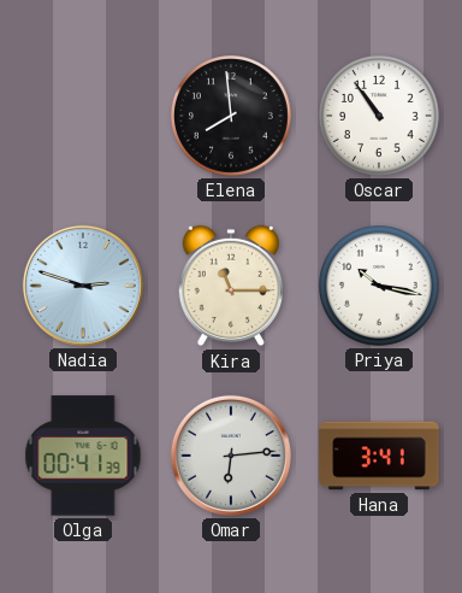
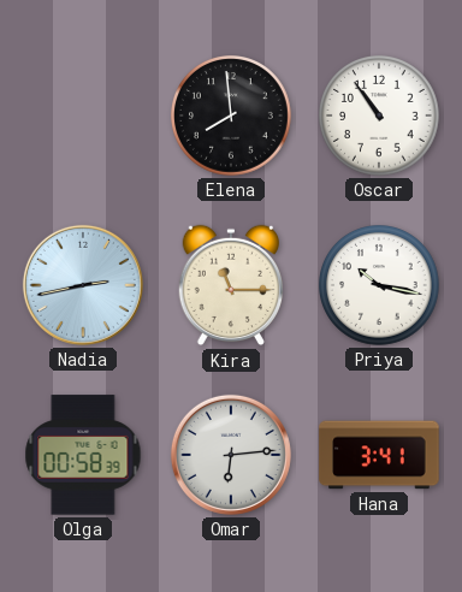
Nadia: 2:48 -> 2:43 (83, 285)
Olga: 00:41 -> 00:58 (83, 455)
